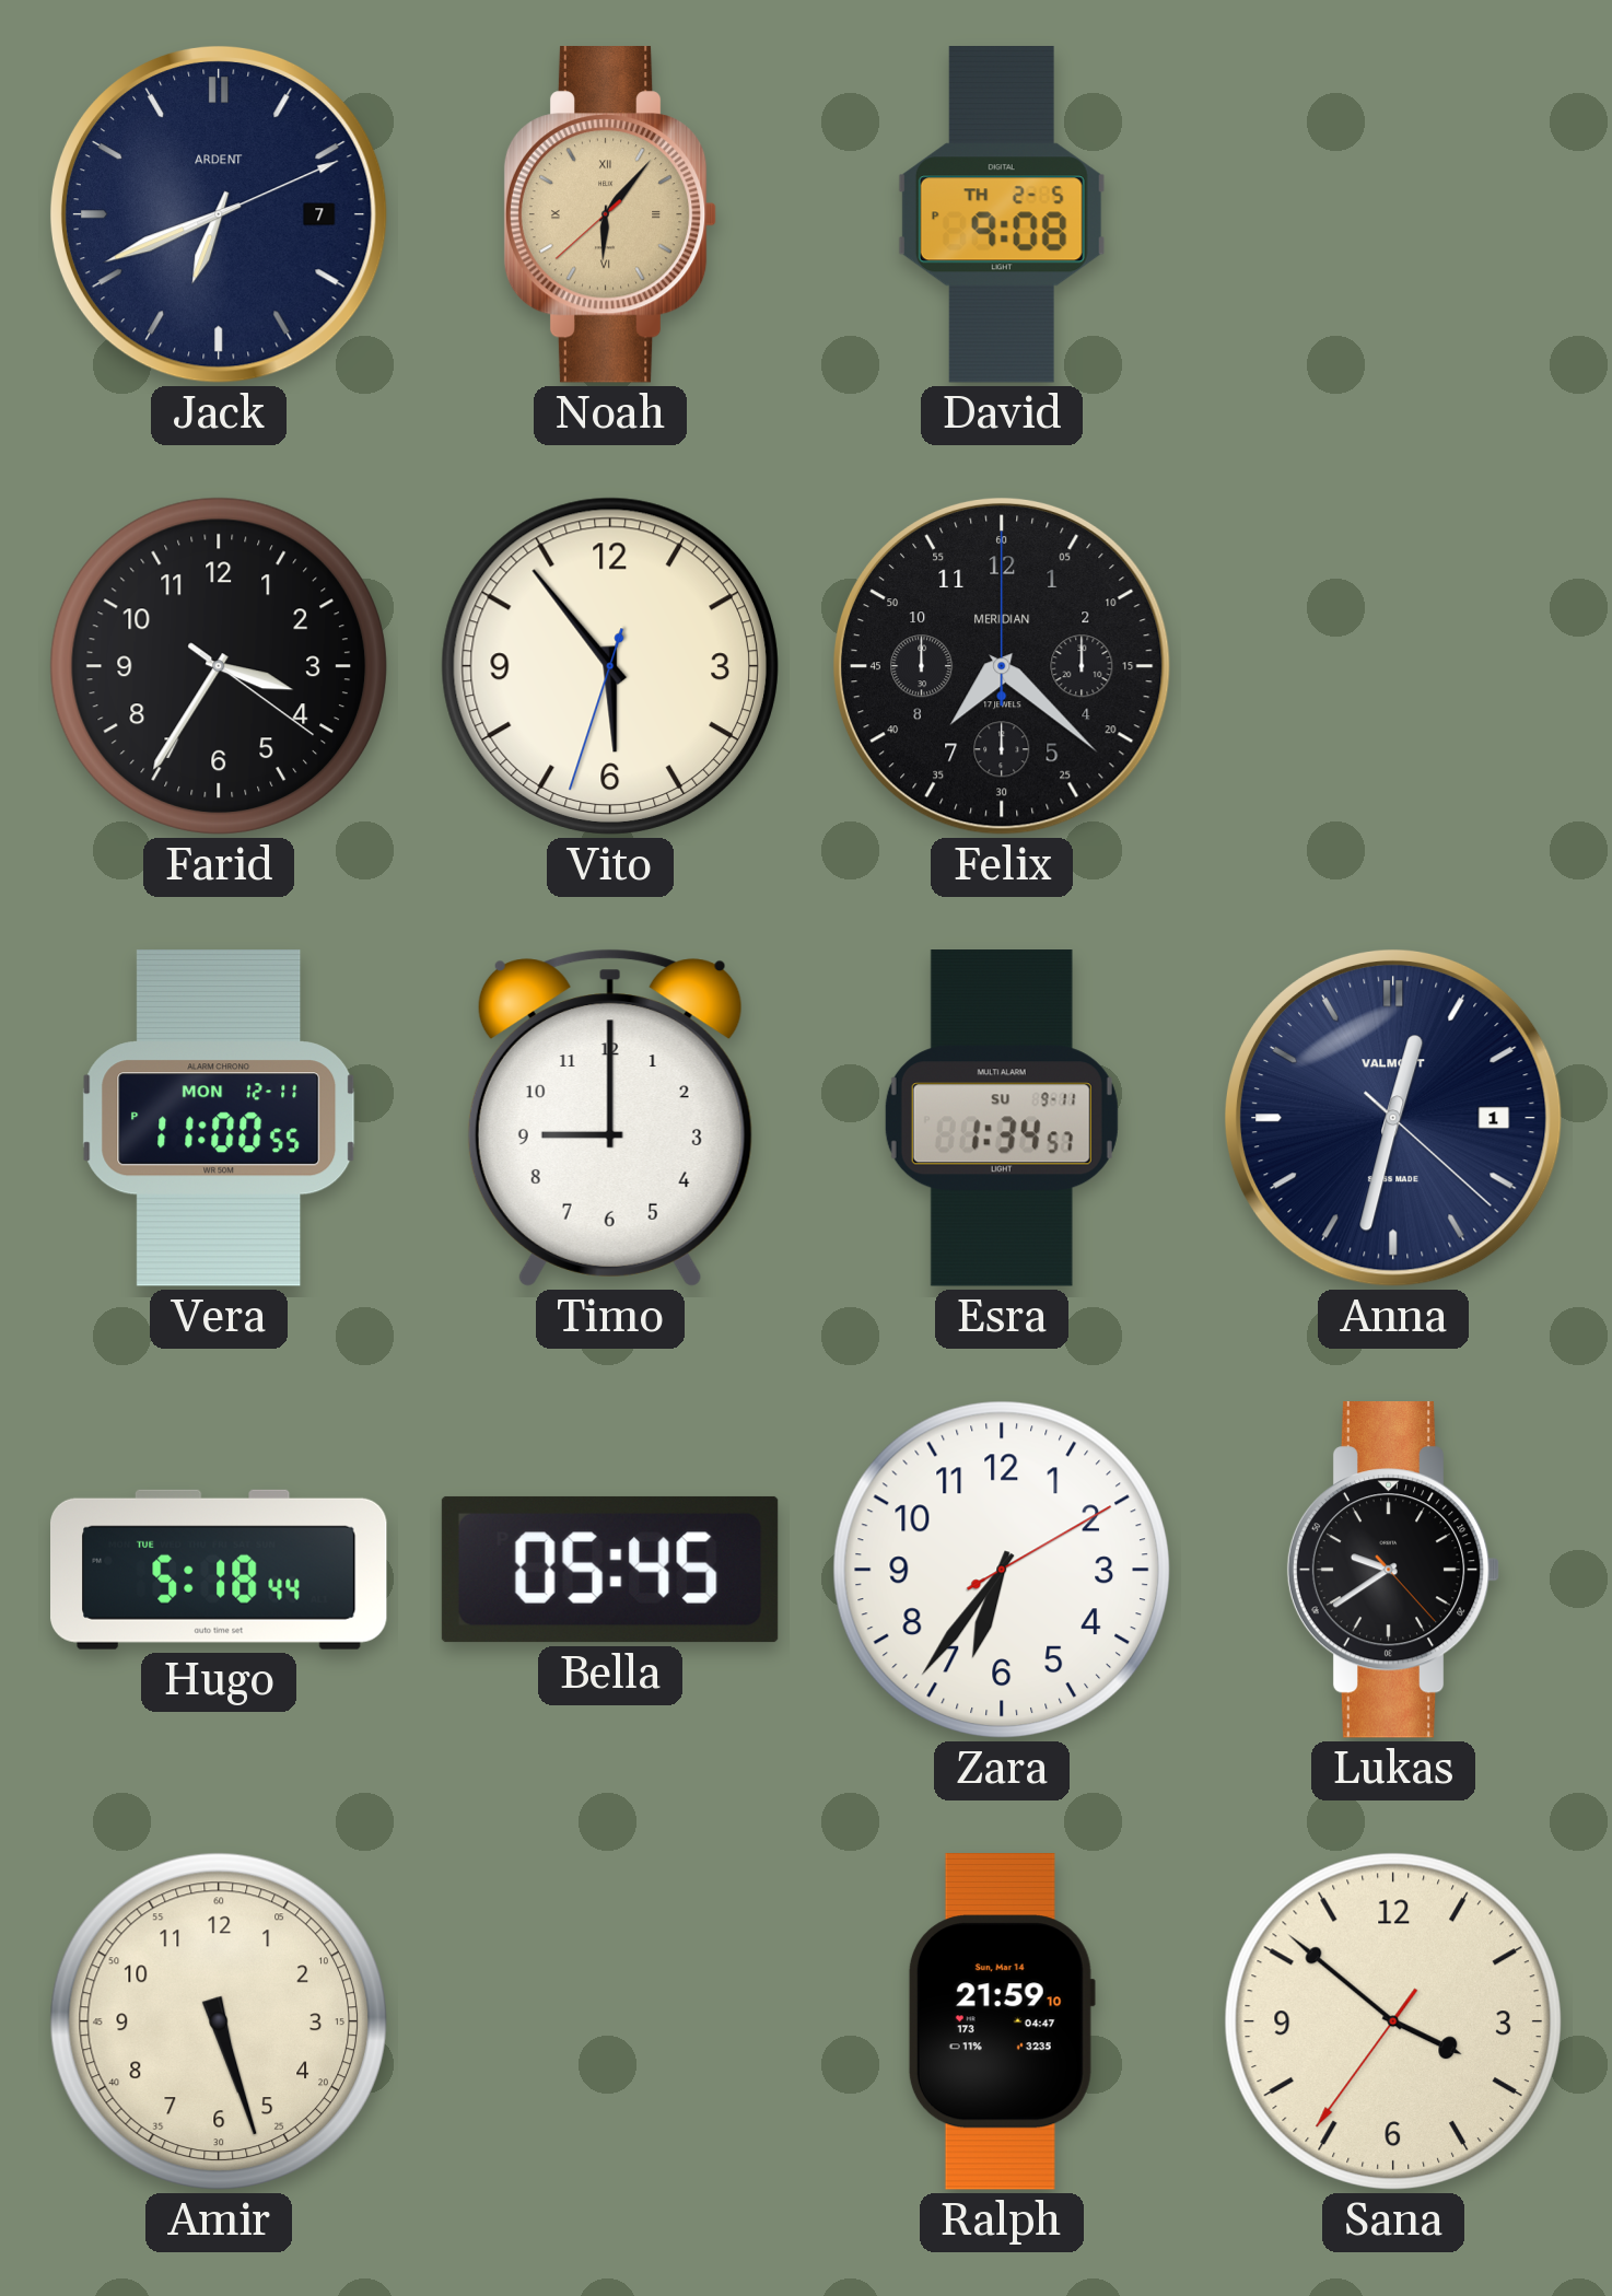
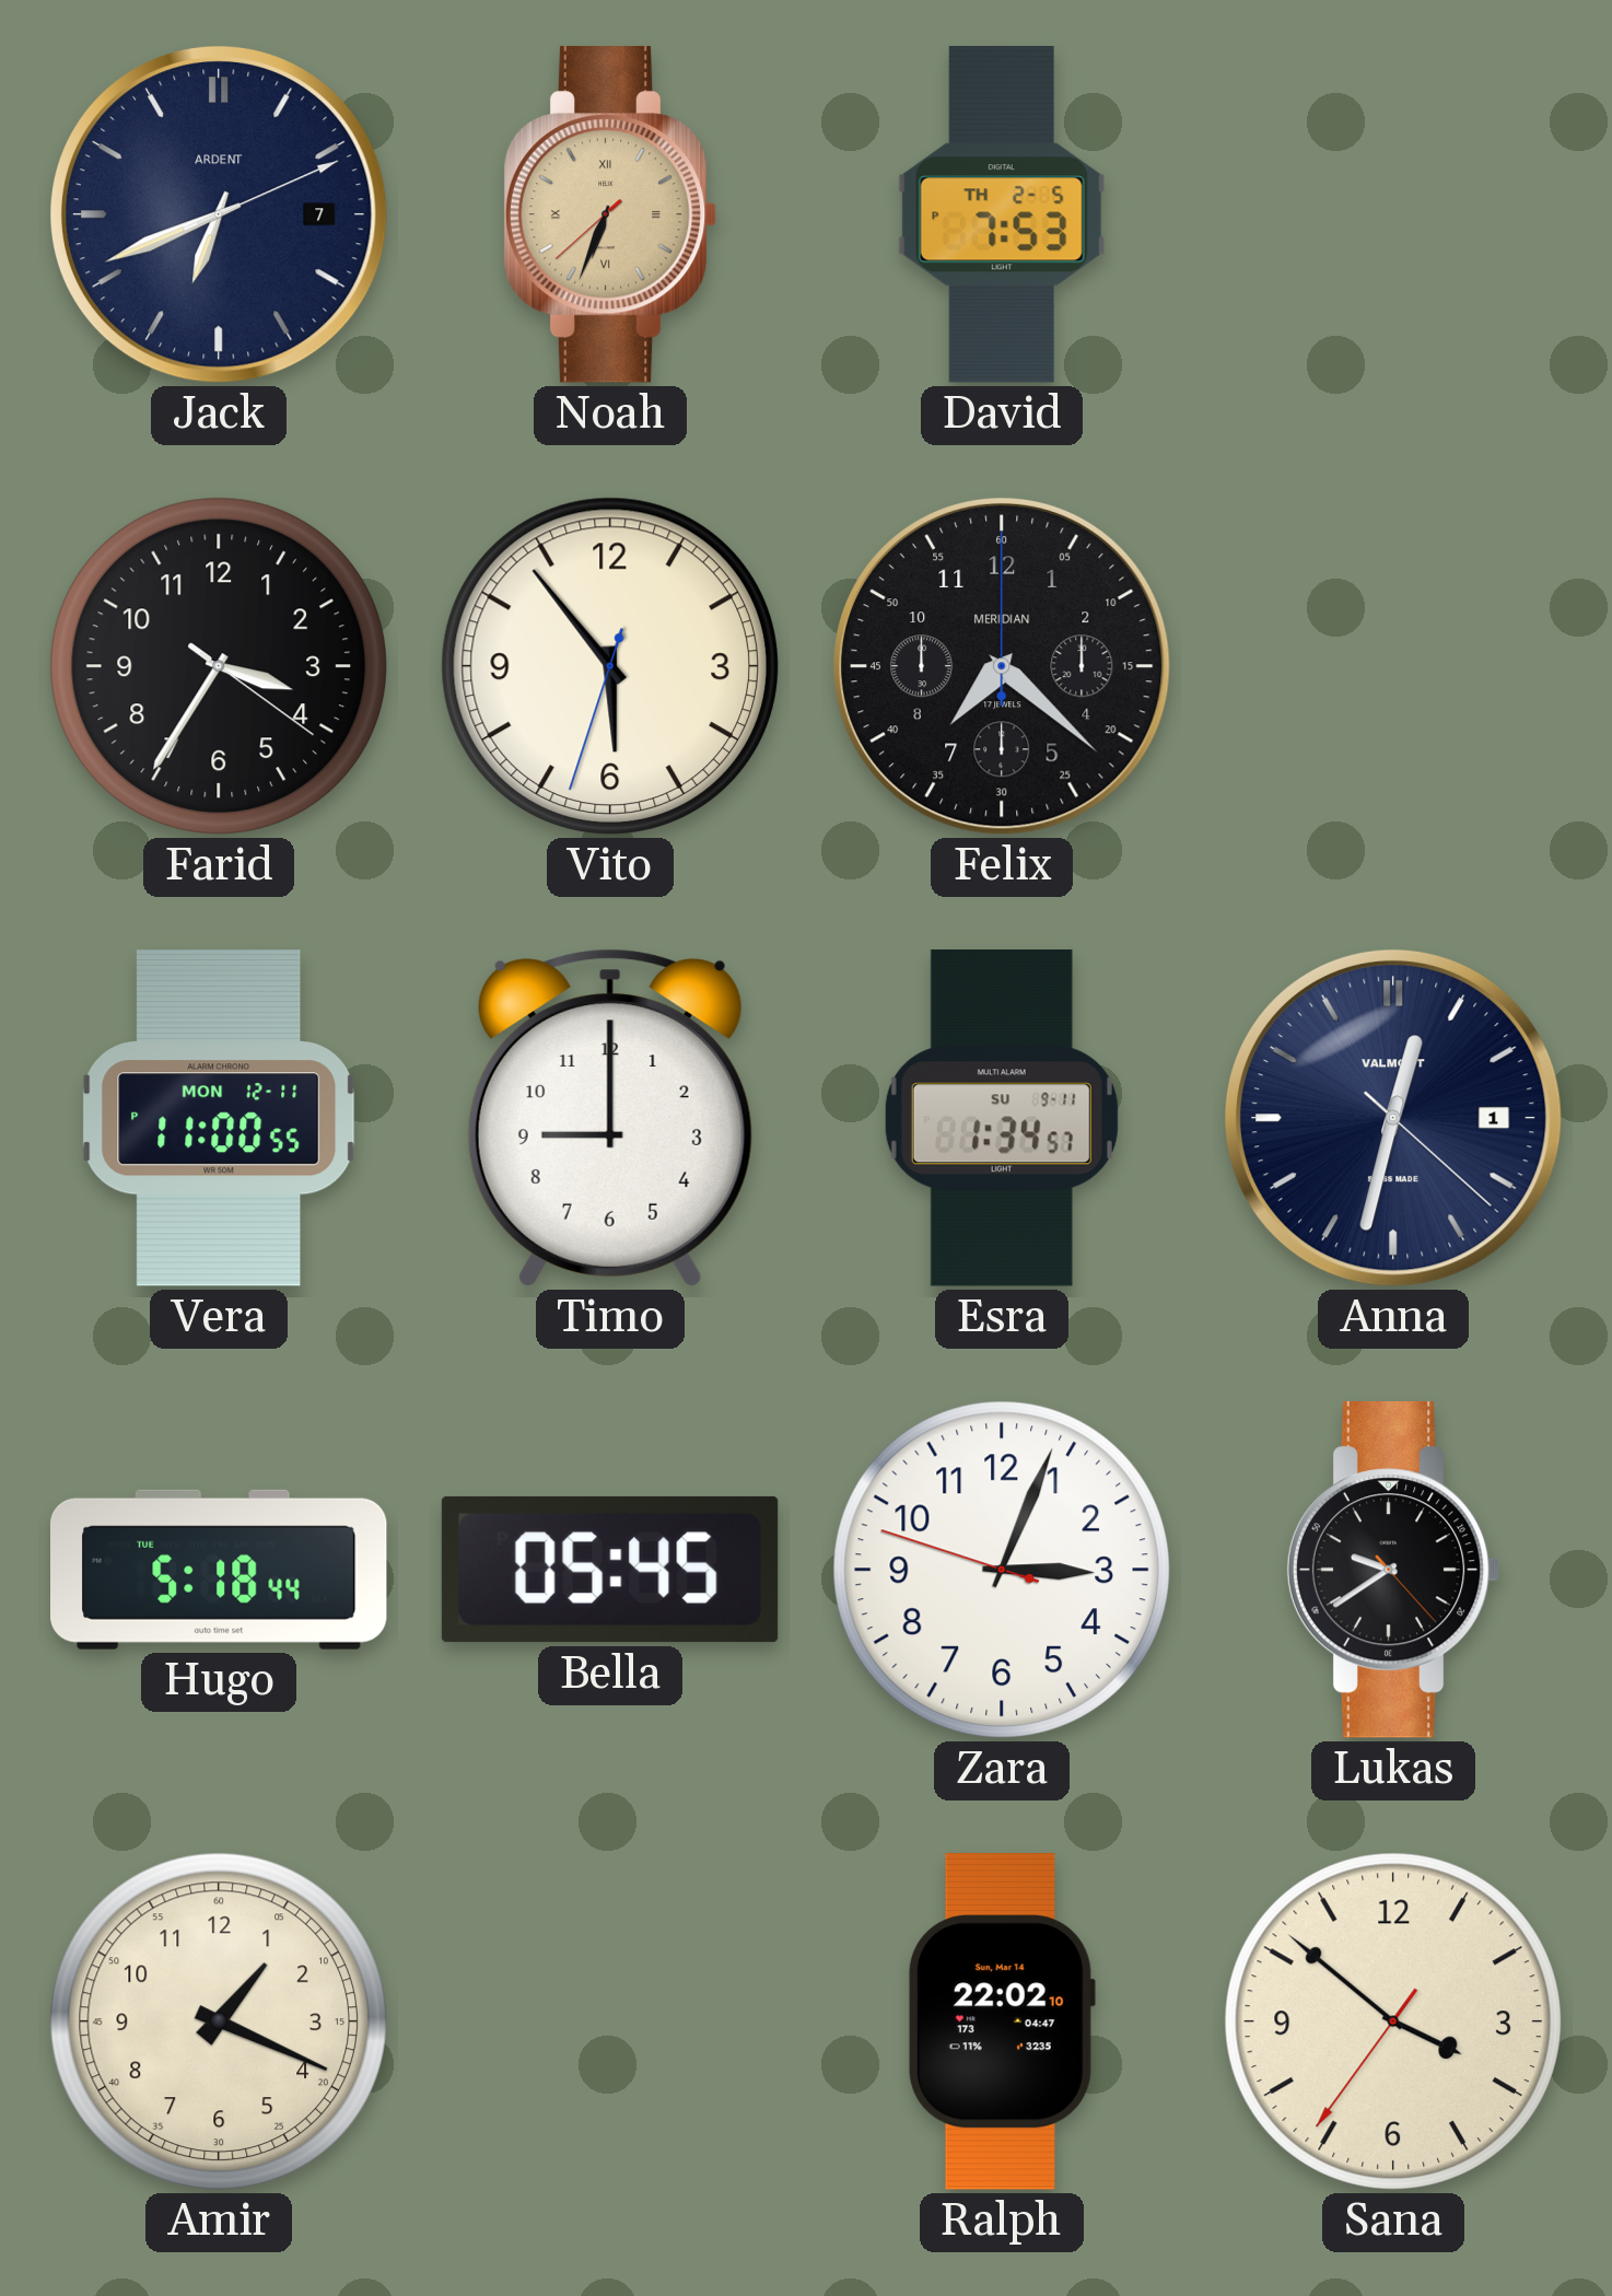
Noah: 6:06 -> 6:33 (610, 215)
David: 9:08 -> 7:53 (1002, 214)
Zara: 6:36 -> 3:03 (1002, 1570)
Amir: 5:27 -> 1:19 (219, 2021)
Ralph: 21:59 -> 22:02 (1001, 2023)
